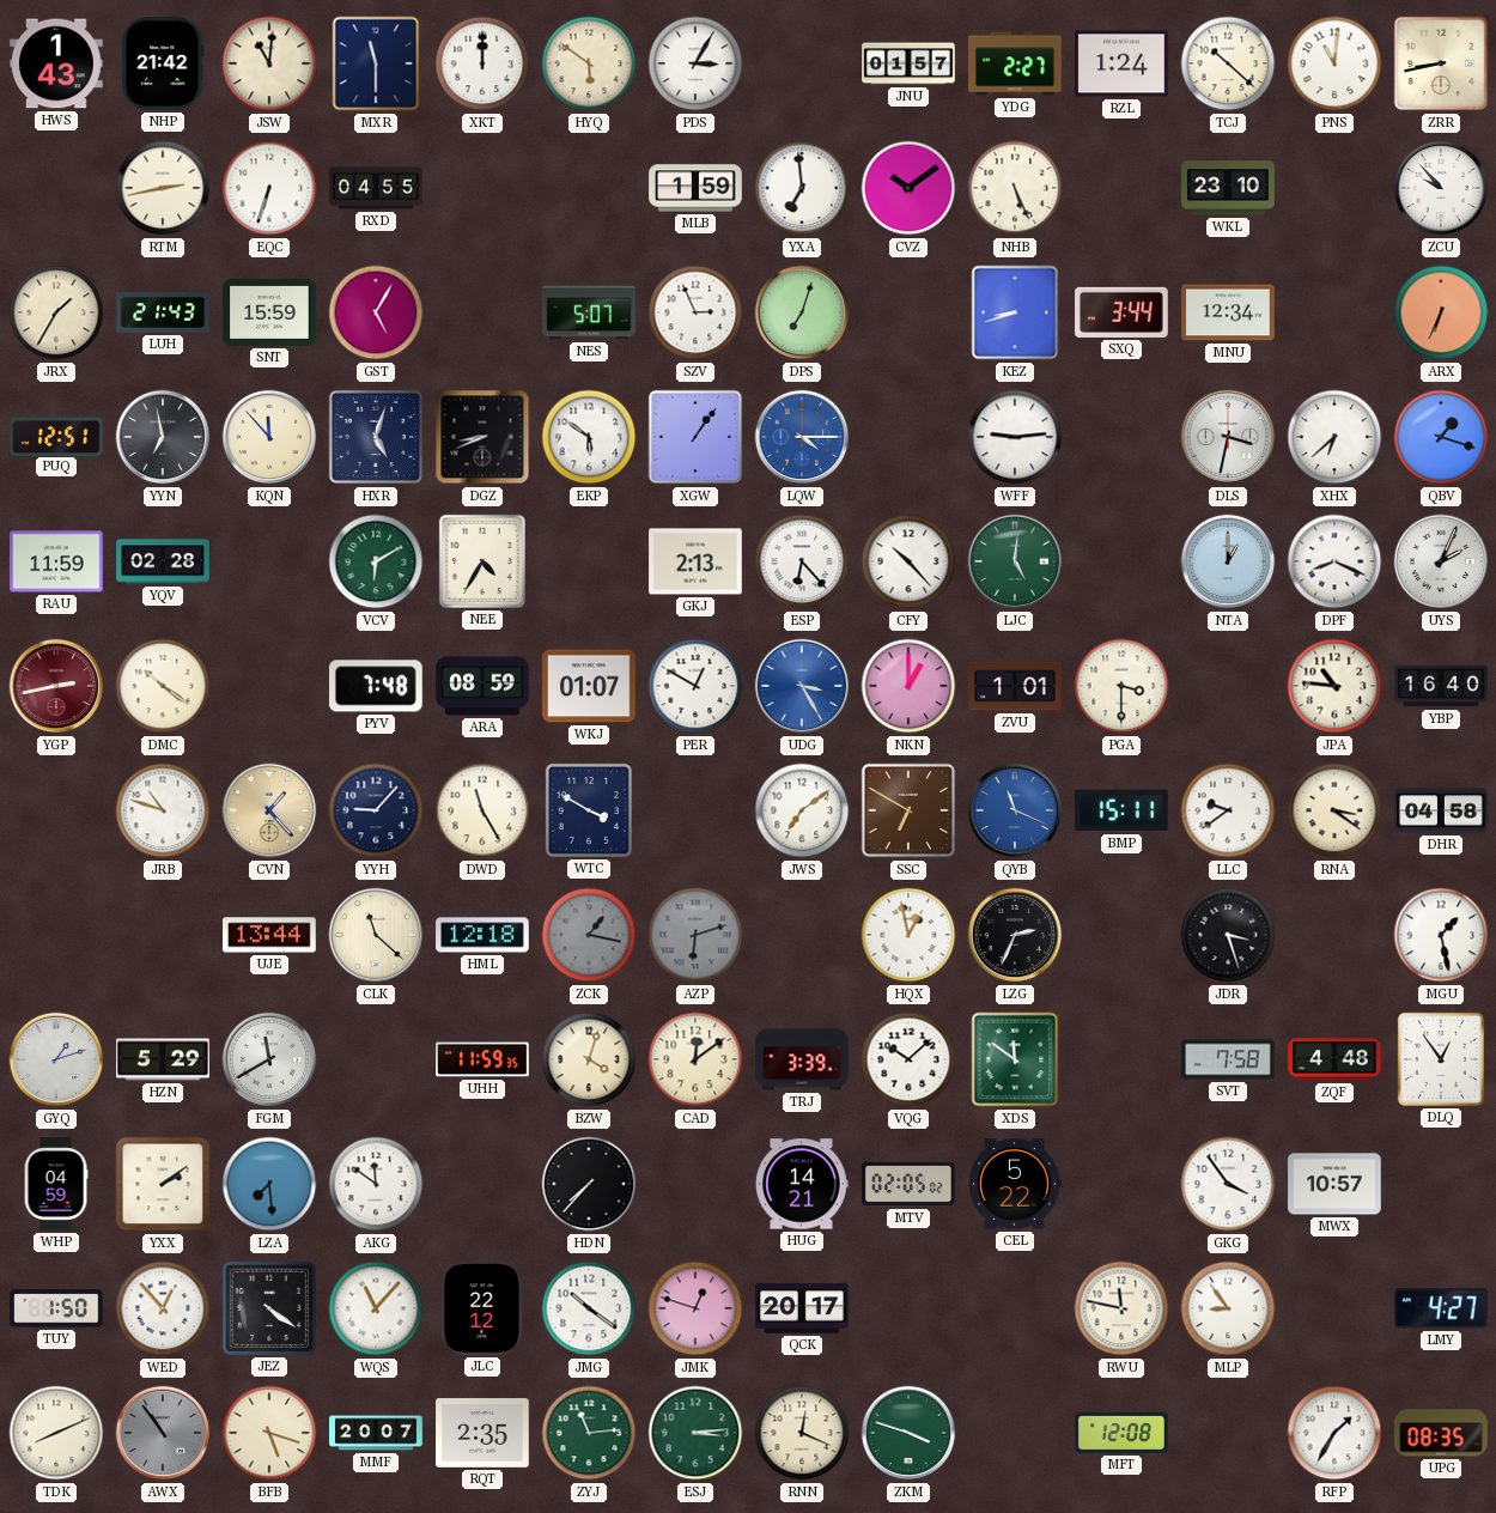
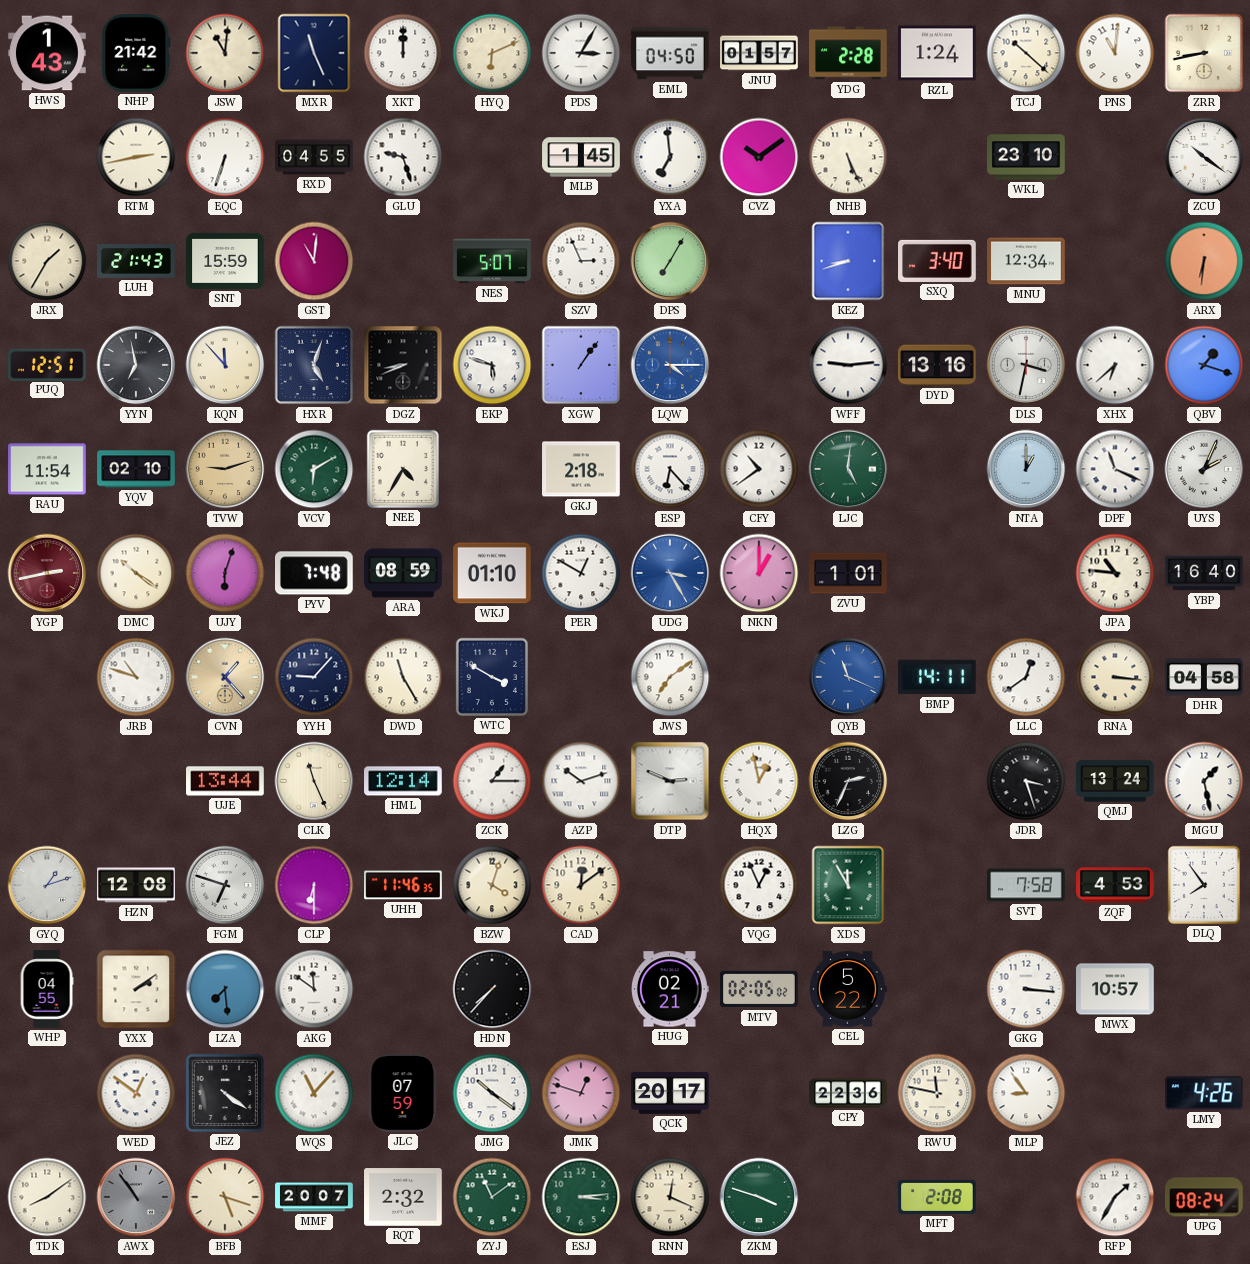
MXR: 11:30 -> 11:26 (314, 53)
HYQ: 5:51 -> 6:11 (492, 53)
EML: none -> 04:50 (670, 53)
YDG: 2:27 -> 2:28 (848, 53)
GLU: none -> 9:27 (403, 157)
MLB: 1:59 -> 1:45 (581, 157)
ZCU: 9:53 -> 10:21 (1204, 157)
GST: 5:05 -> 11:01 (314, 261)
DPS: 7:03 -> 7:05 (670, 261)
SXQ: 3:44 -> 3:40 (937, 261)
ARX: 6:34 -> 6:31 (1204, 261)
EKP: 5:51 -> 5:48 (492, 365)
DYD: none -> 13:16 (937, 365)
RAU: 11:59 -> 11:54 (47, 469)
YQV: 02:28 -> 02:10 (136, 469)
TVW: none -> 9:12 (225, 469)
GKJ: 2:13 -> 2:18 (581, 469)
CFY: 10:23 -> 10:39 (759, 469)
DPF: 8:19 -> 11:19 (1115, 469)
UJY: none -> 6:03 (225, 573)
WKJ: 01:07 -> 01:10 (492, 573)
PGA: 3:30 -> none (1121, 686)
SSC: 6:50 -> none (908, 810)
BMP: 15:11 -> 14:11 (938, 677)
LLC: 9:39 -> 12:39 (1026, 677)
RNA: 3:21 -> 3:16 (1115, 677)
CLK: 11:22 -> 11:26 (314, 781)
HML: 12:18 -> 12:14 (403, 781)
ZCK: 1:17 -> 1:15 (492, 781)
ZCK dial: grey -> white (492, 781)
AZP: 6:12 -> 10:12 (581, 781)
AZP dial: grey -> white (581, 781)
DTP: none -> 2:49 (670, 781)
QMJ: none -> 13:24 (1115, 781)
HZN: 5:29 -> 12:08 (136, 885)
FGM: 11:40 -> 6:48 (225, 885)
CLP: none -> 6:30 (314, 885)
UHH: 11:59 -> 11:46 (403, 885)
TRJ: 3:39 -> none (802, 1059)
VQG: 10:08 -> 12:56 (759, 885)
XDS: 11:51 -> 11:55 (848, 885)
ZQF: 4:48 -> 4:53 (1115, 885)
DLQ: 12:54 -> 7:54 (1204, 885)
WHP: 04:59 -> 04:55 (47, 989)
HUG: 14:21 -> 02:21 (671, 989)
GKG: 3:54 -> 3:16 (1026, 989)
TUY: 1:50 -> none (56, 1308)
WED: 12:53 -> 12:51 (136, 1093)
JLC: 22:12 -> 07:59 (403, 1093)
CPY: none -> 22:36 (848, 1093)
LMY: 4:27 -> 4:26 (1204, 1093)
TDK: 8:11 -> 8:09 (47, 1197)
RQT: 2:35 -> 2:32 (403, 1197)
ZYJ: 11:14 -> 11:09 (492, 1197)
MFT: 12:08 -> 2:08 (937, 1197)
UPG: 08:35 -> 08:24 (1204, 1197)
